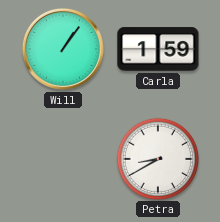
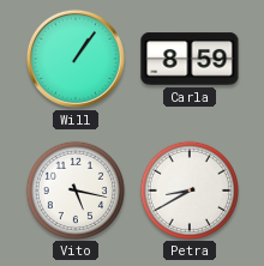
Carla: 1:59 -> 8:59 (190, 59)
Vito: none -> 5:17 (74, 189)
